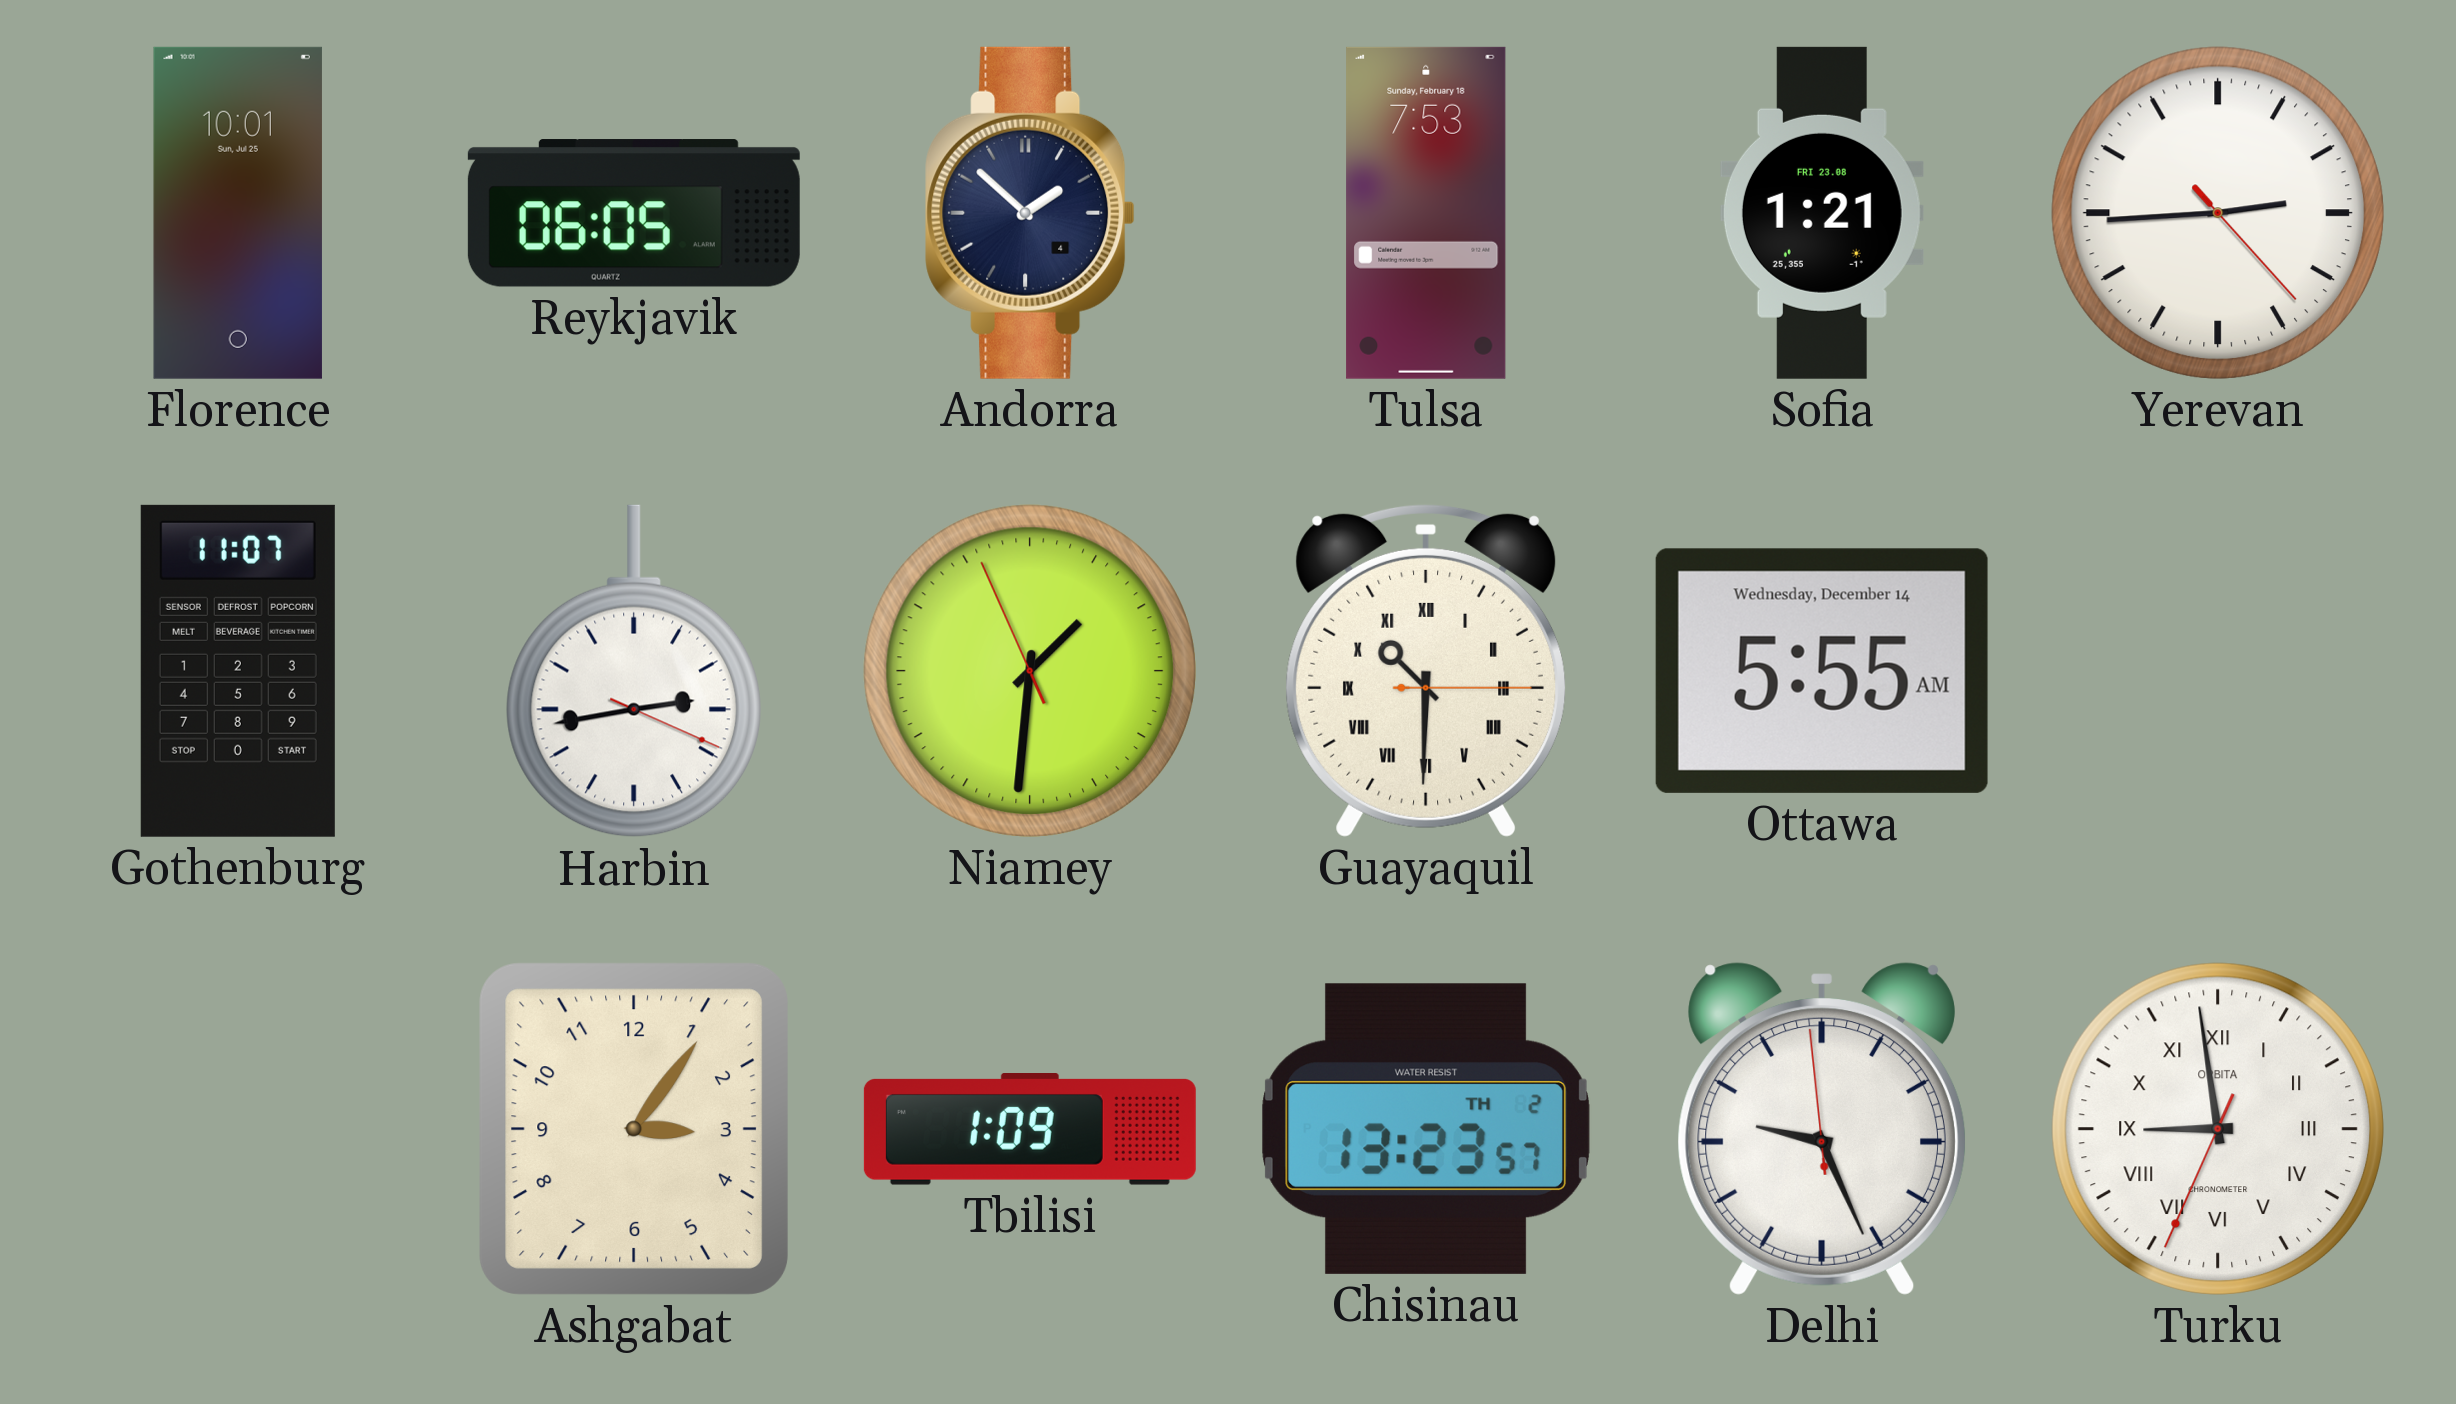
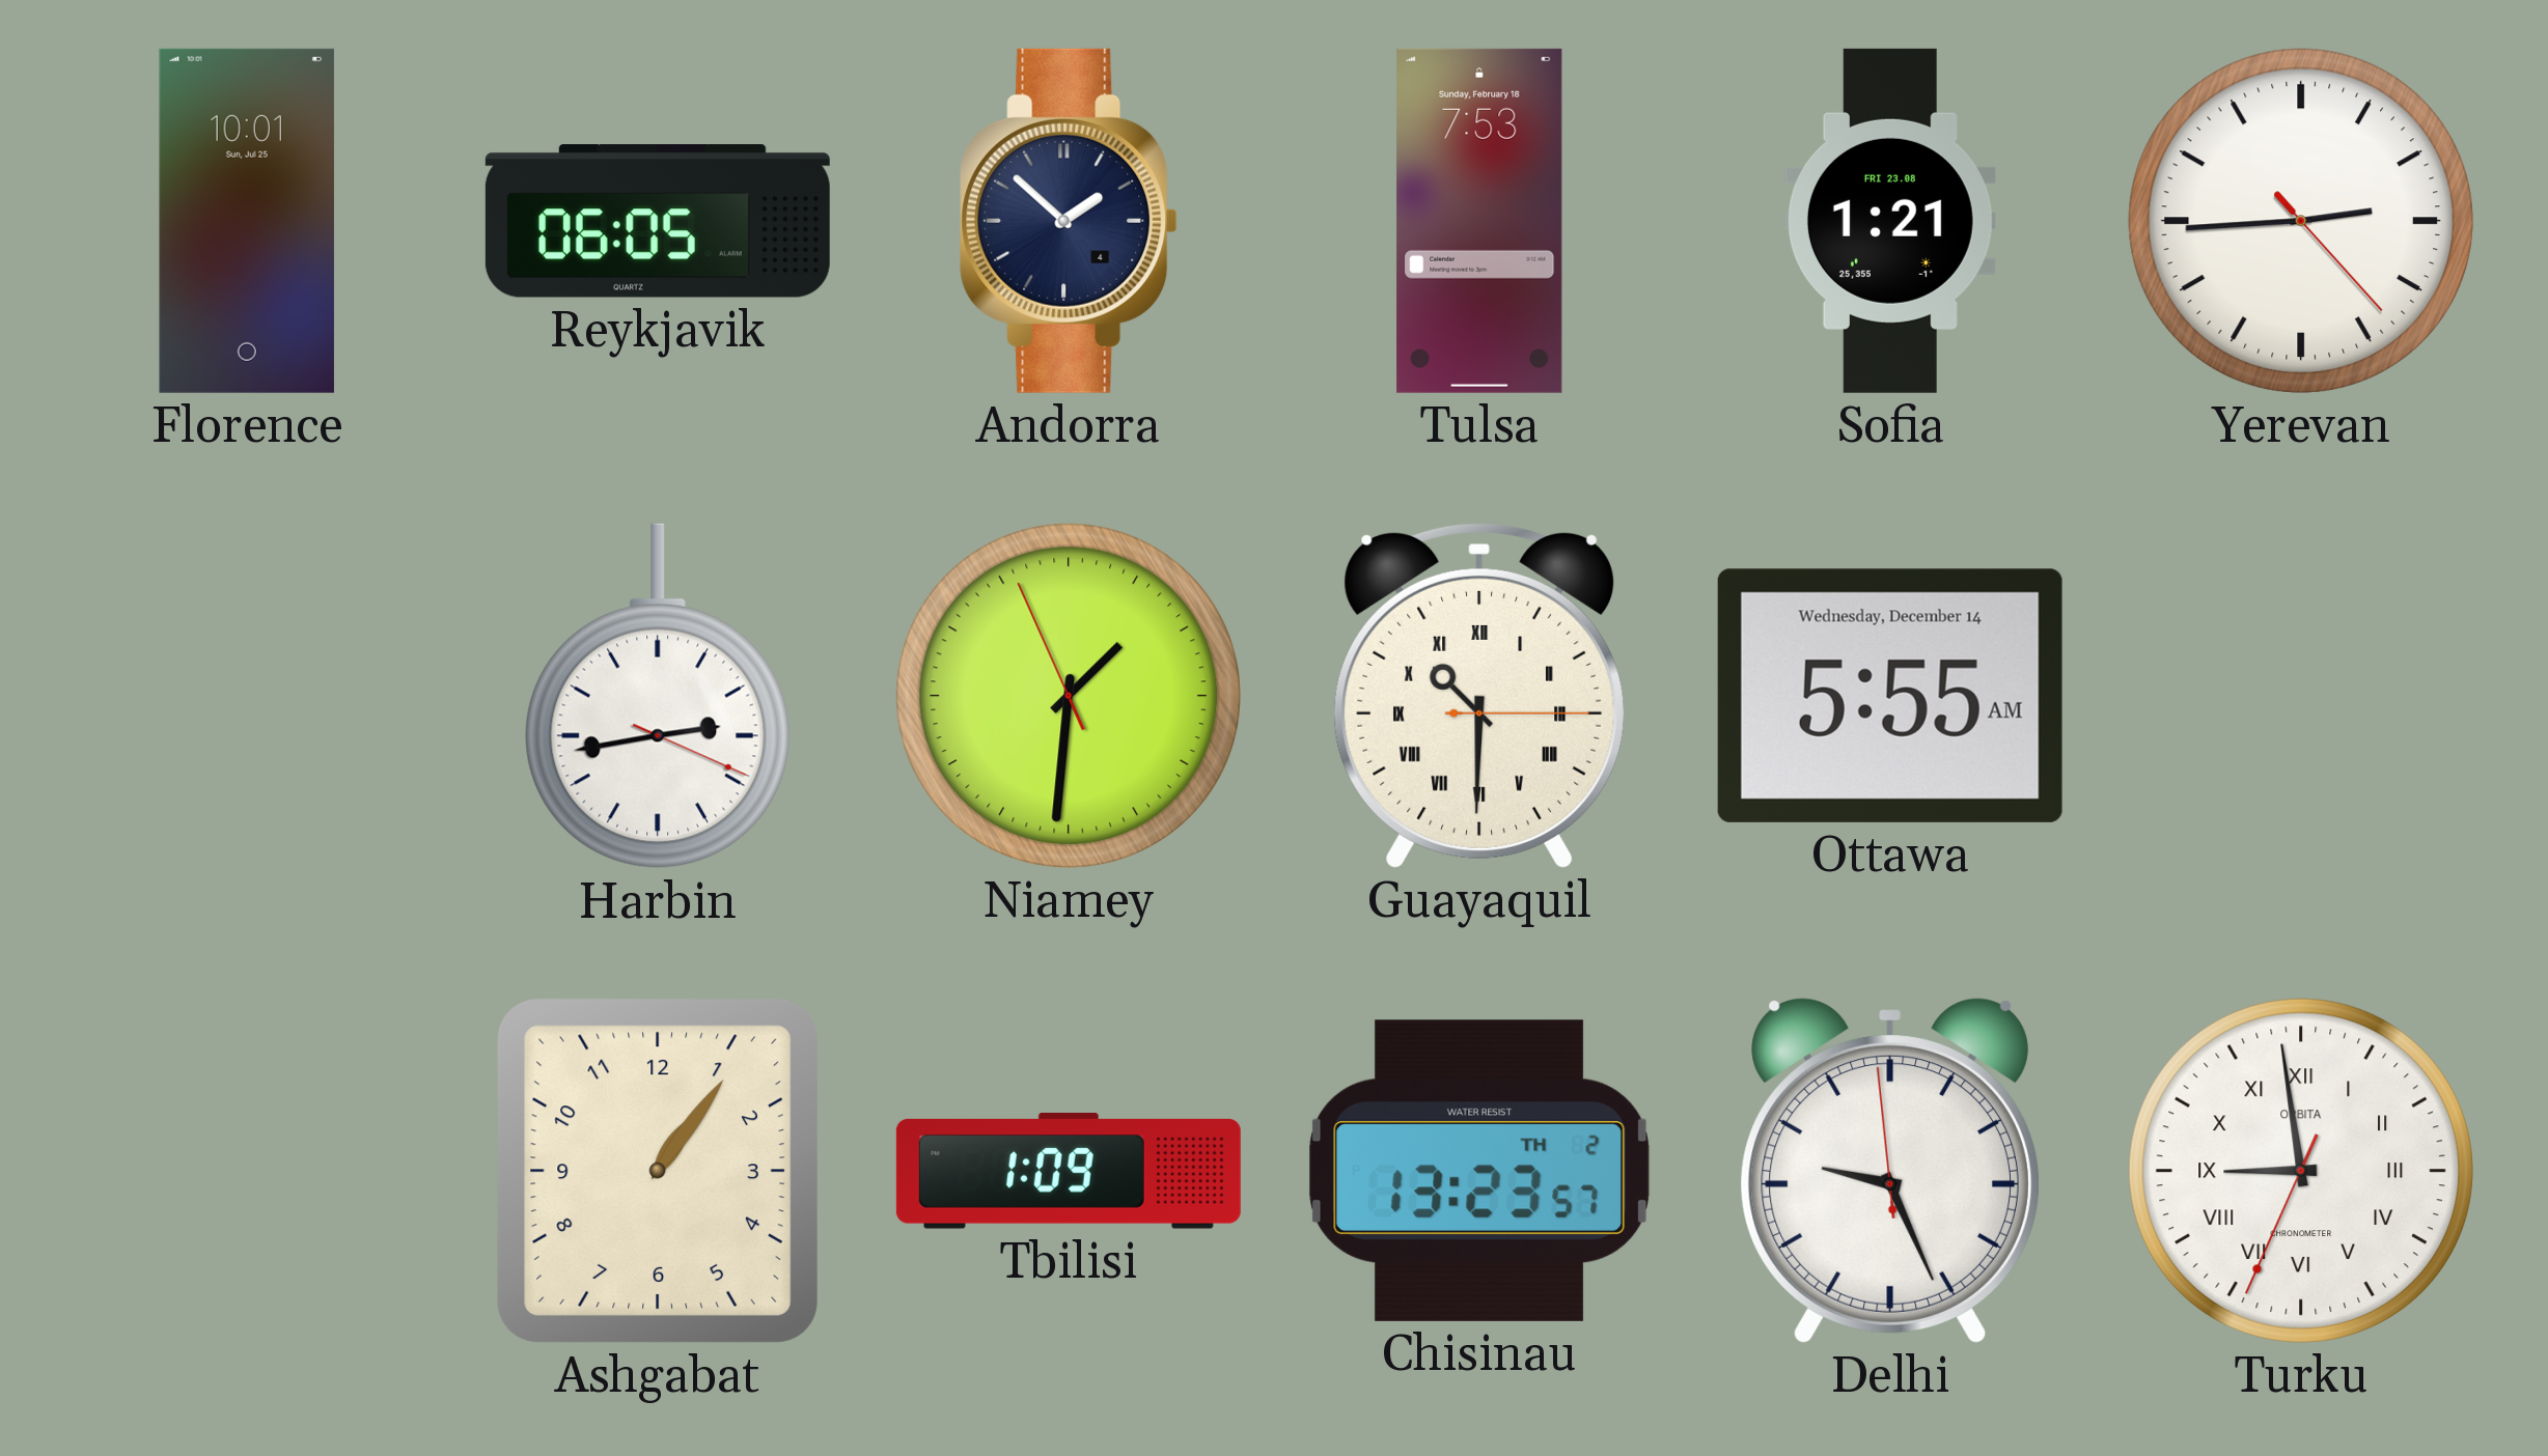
Gothenburg: 11:07 -> none (238, 671)
Ashgabat: 3:06 -> 1:06 (658, 1171)
